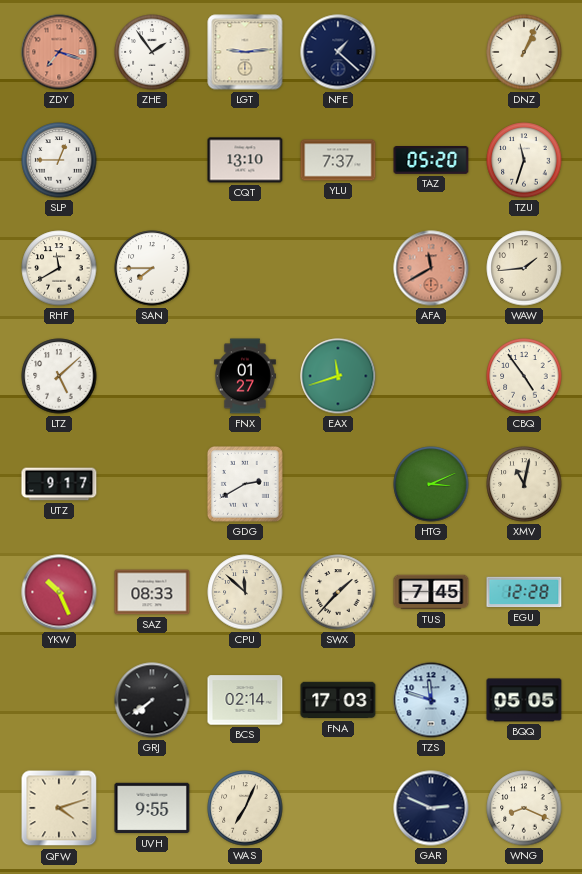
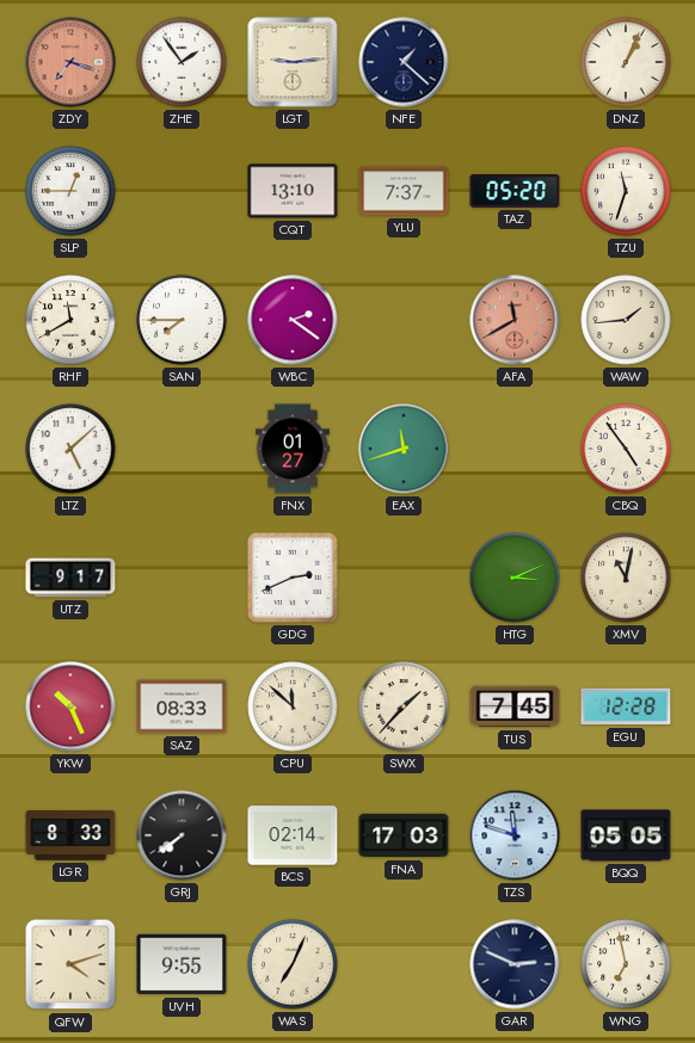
WBC: none -> 2:21 (293, 320)
GDG: 2:40 -> 2:41 (293, 578)
LGR: none -> 8:33 (70, 835)
WNG: 8:19 -> 6:58 (626, 964)
